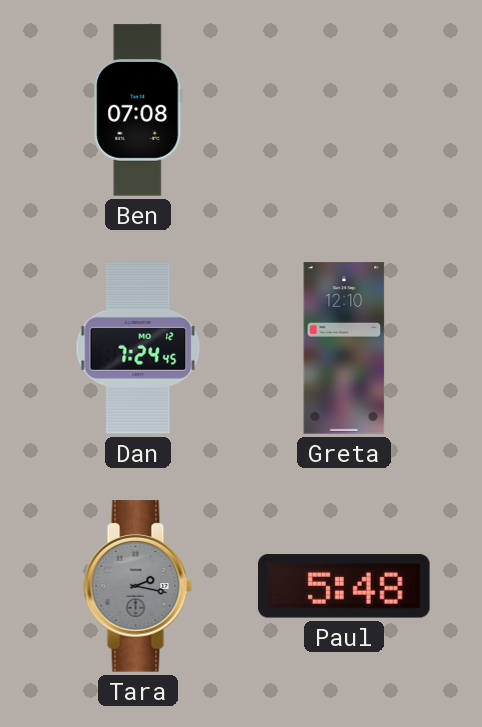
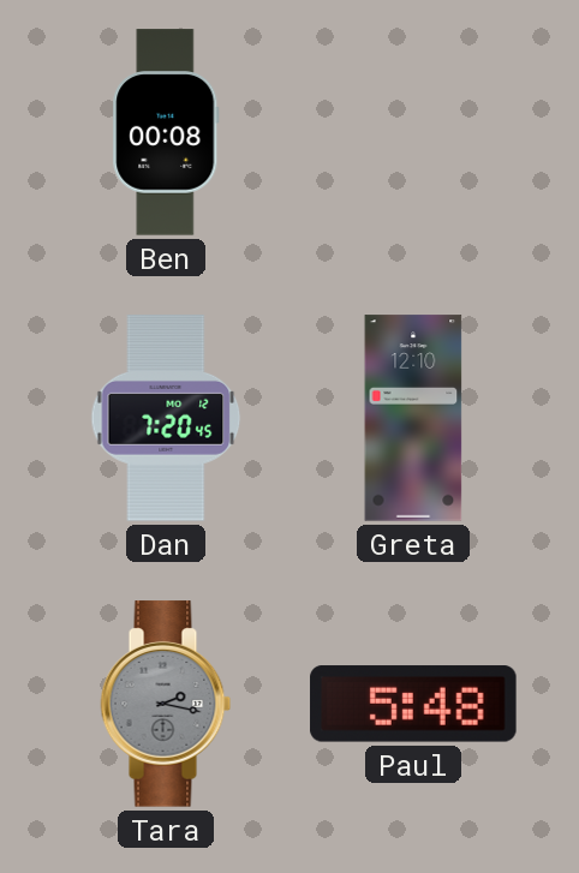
Ben: 07:08 -> 00:08 (166, 132)
Dan: 7:24 -> 7:20 (166, 418)
